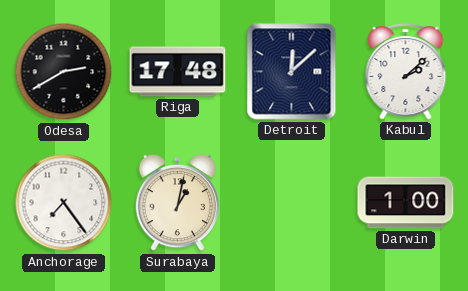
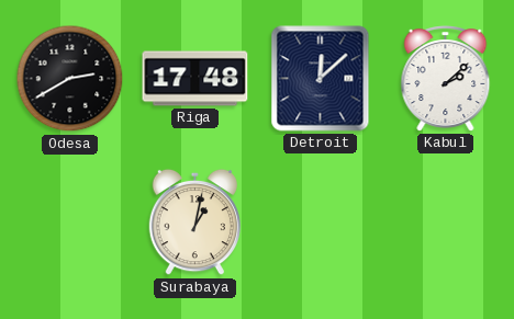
Anchorage: 7:24 -> none (64, 203)
Darwin: 1:00 -> none (406, 203)
